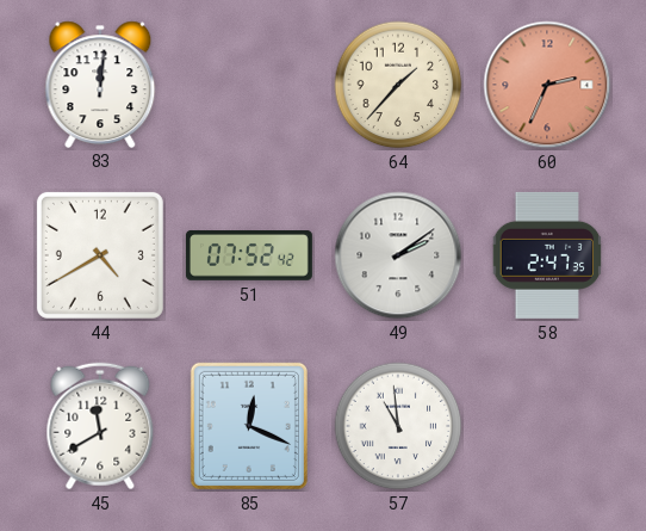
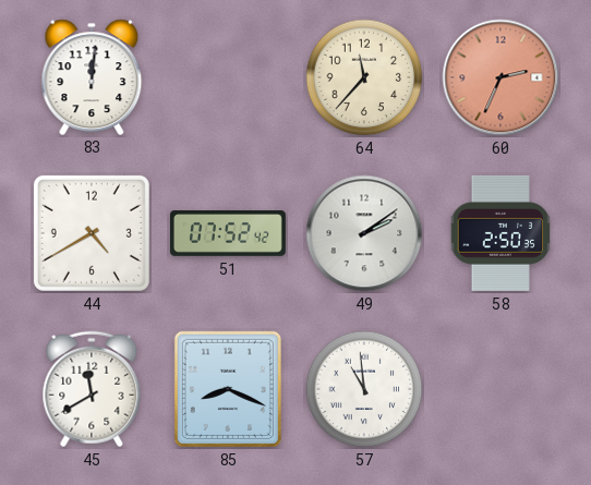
64: 1:37 -> 11:37 (364, 77)
58: 2:47 -> 2:50 (500, 233)
85: 12:19 -> 8:19 (228, 389)
